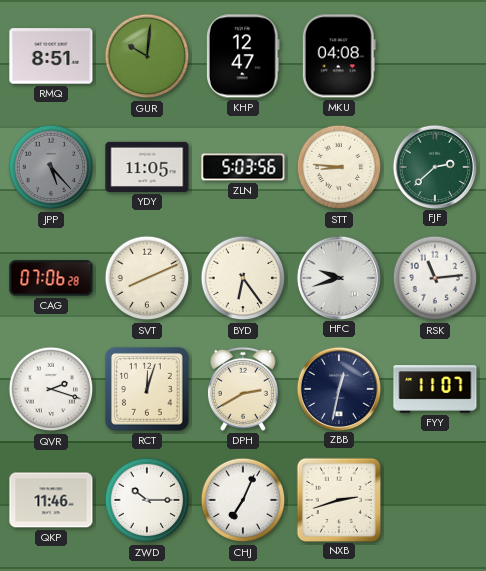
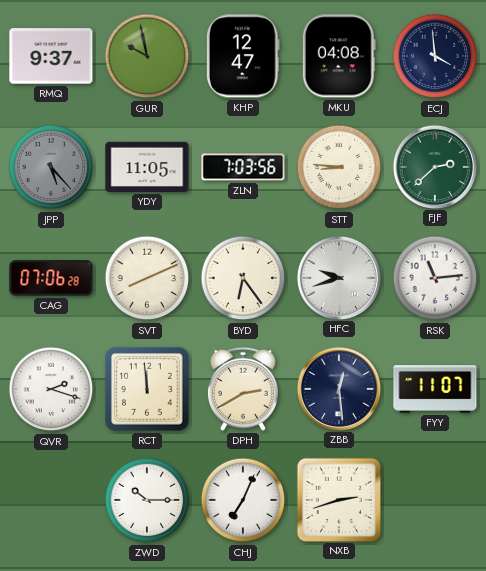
RMQ: 8:51 -> 9:37 (51, 56)
GUR: 10:01 -> 9:58 (147, 56)
ECJ: none -> 3:59 (435, 56)
ZLN: 5:03 -> 7:03 (243, 167)
RCT: 12:03 -> 11:59 (148, 390)
ZBB: 12:32 -> 12:29 (338, 388)
QKP: 11:46 -> none (51, 500)
